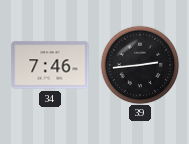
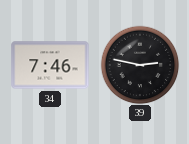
39: 2:44 -> 2:47 (140, 65)
